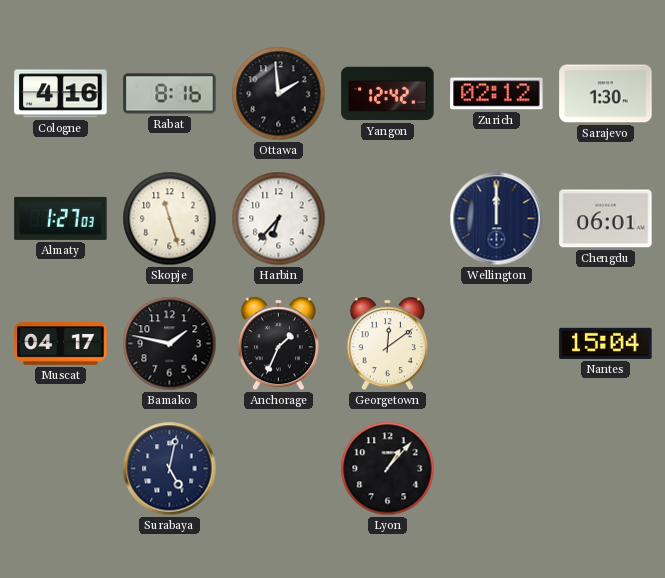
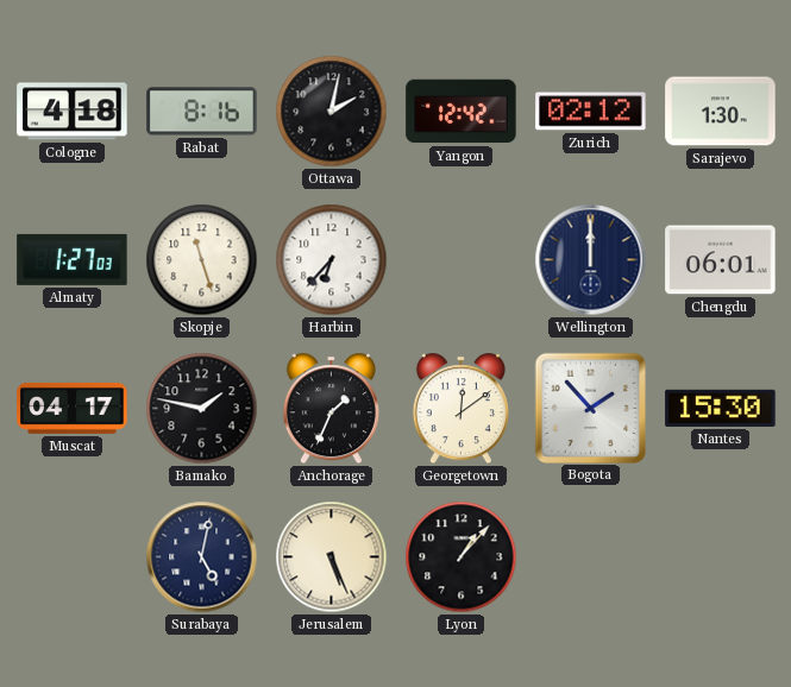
Cologne: 4:16 -> 4:18 (73, 112)
Ottawa: 1:59 -> 2:02 (332, 112)
Bogota: none -> 1:53 (590, 408)
Nantes: 15:04 -> 15:30 (721, 408)
Jerusalem: none -> 5:26 (332, 557)
